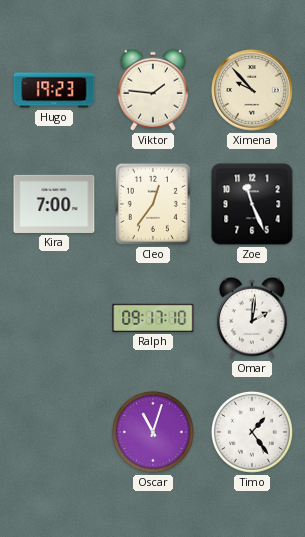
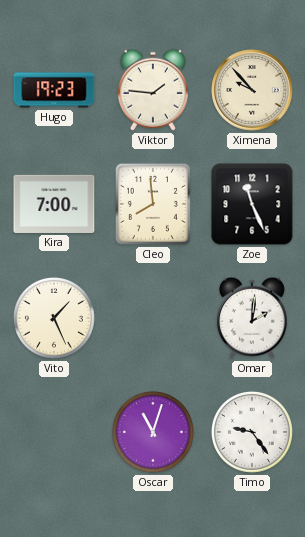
Cleo: 12:36 -> 7:59 (153, 204)
Vito: none -> 1:26 (54, 318)
Ralph: 09:17 -> none (153, 318)
Timo: 1:24 -> 9:24 (252, 432)
